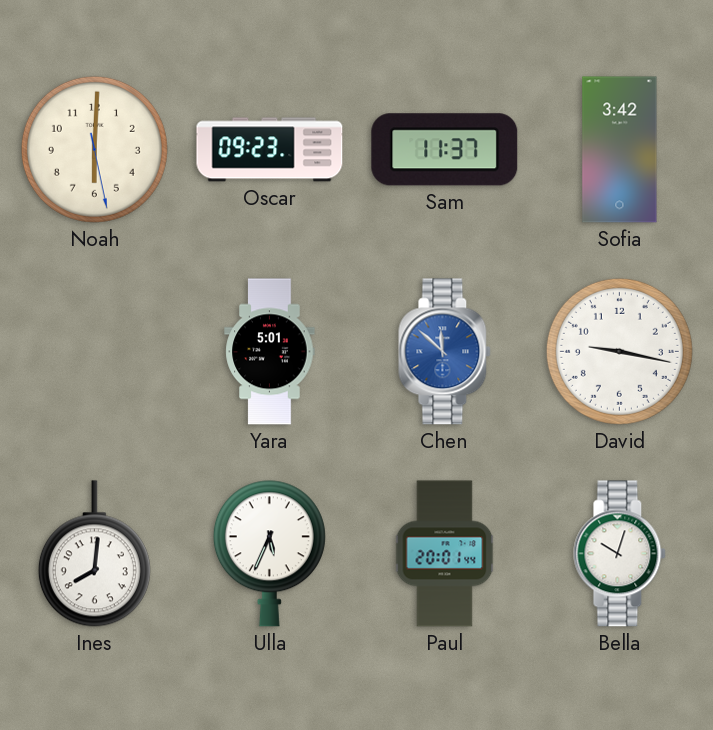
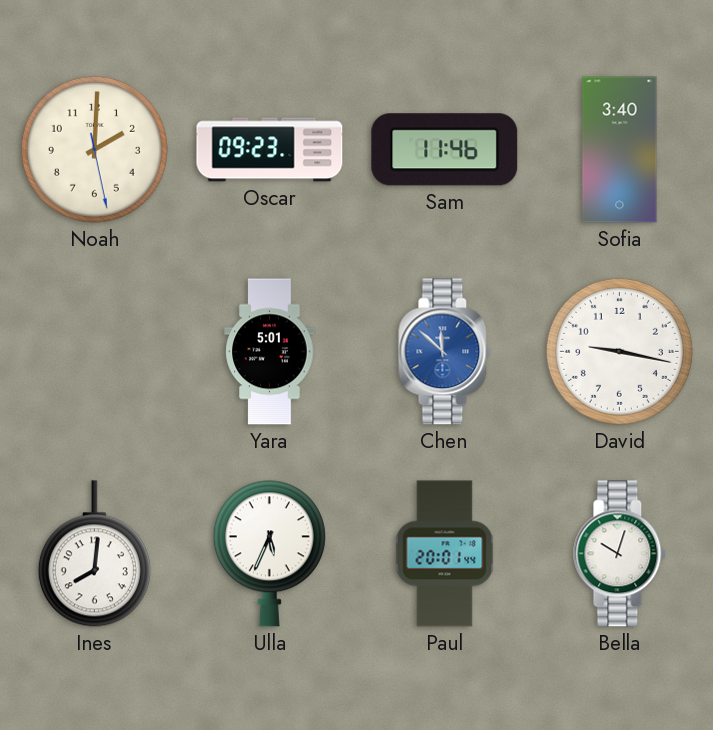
Noah: 6:00 -> 2:00 (94, 149)
Sam: 11:37 -> 11:46 (445, 150)
Sofia: 3:42 -> 3:40 (620, 150)
